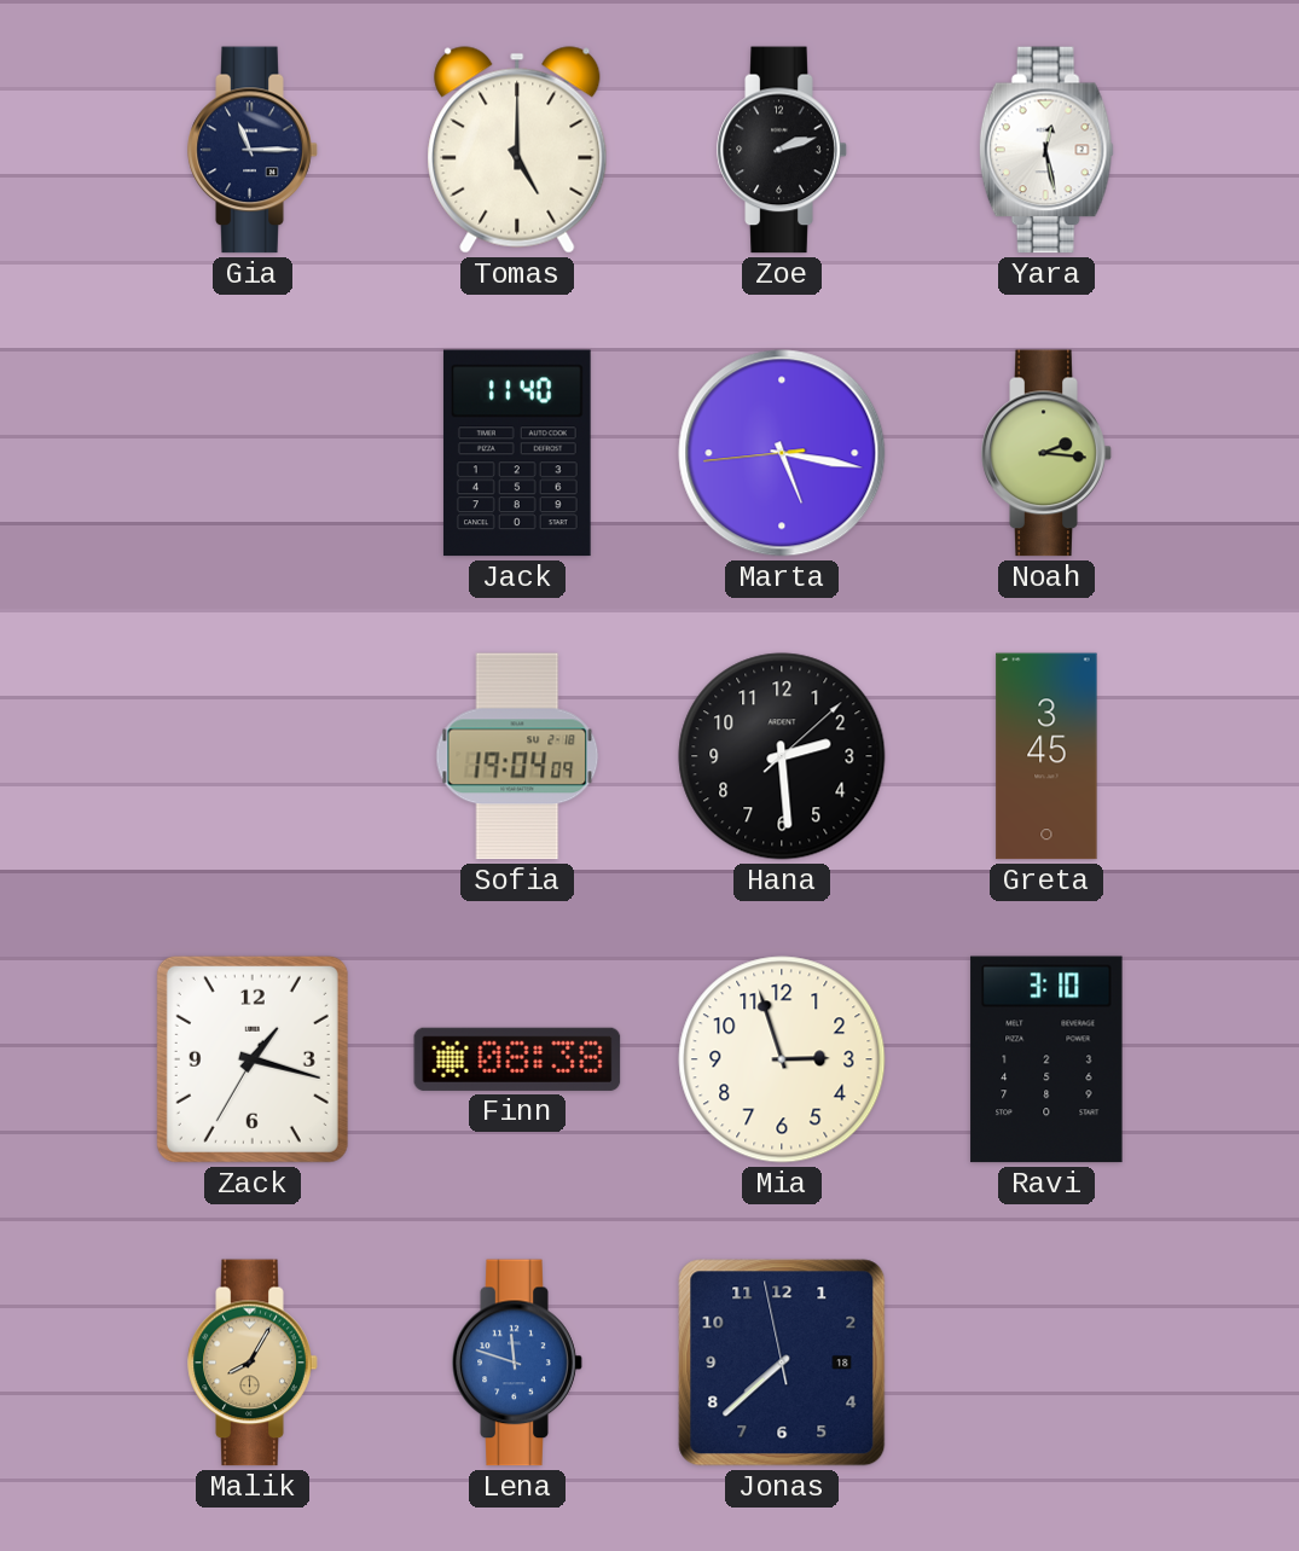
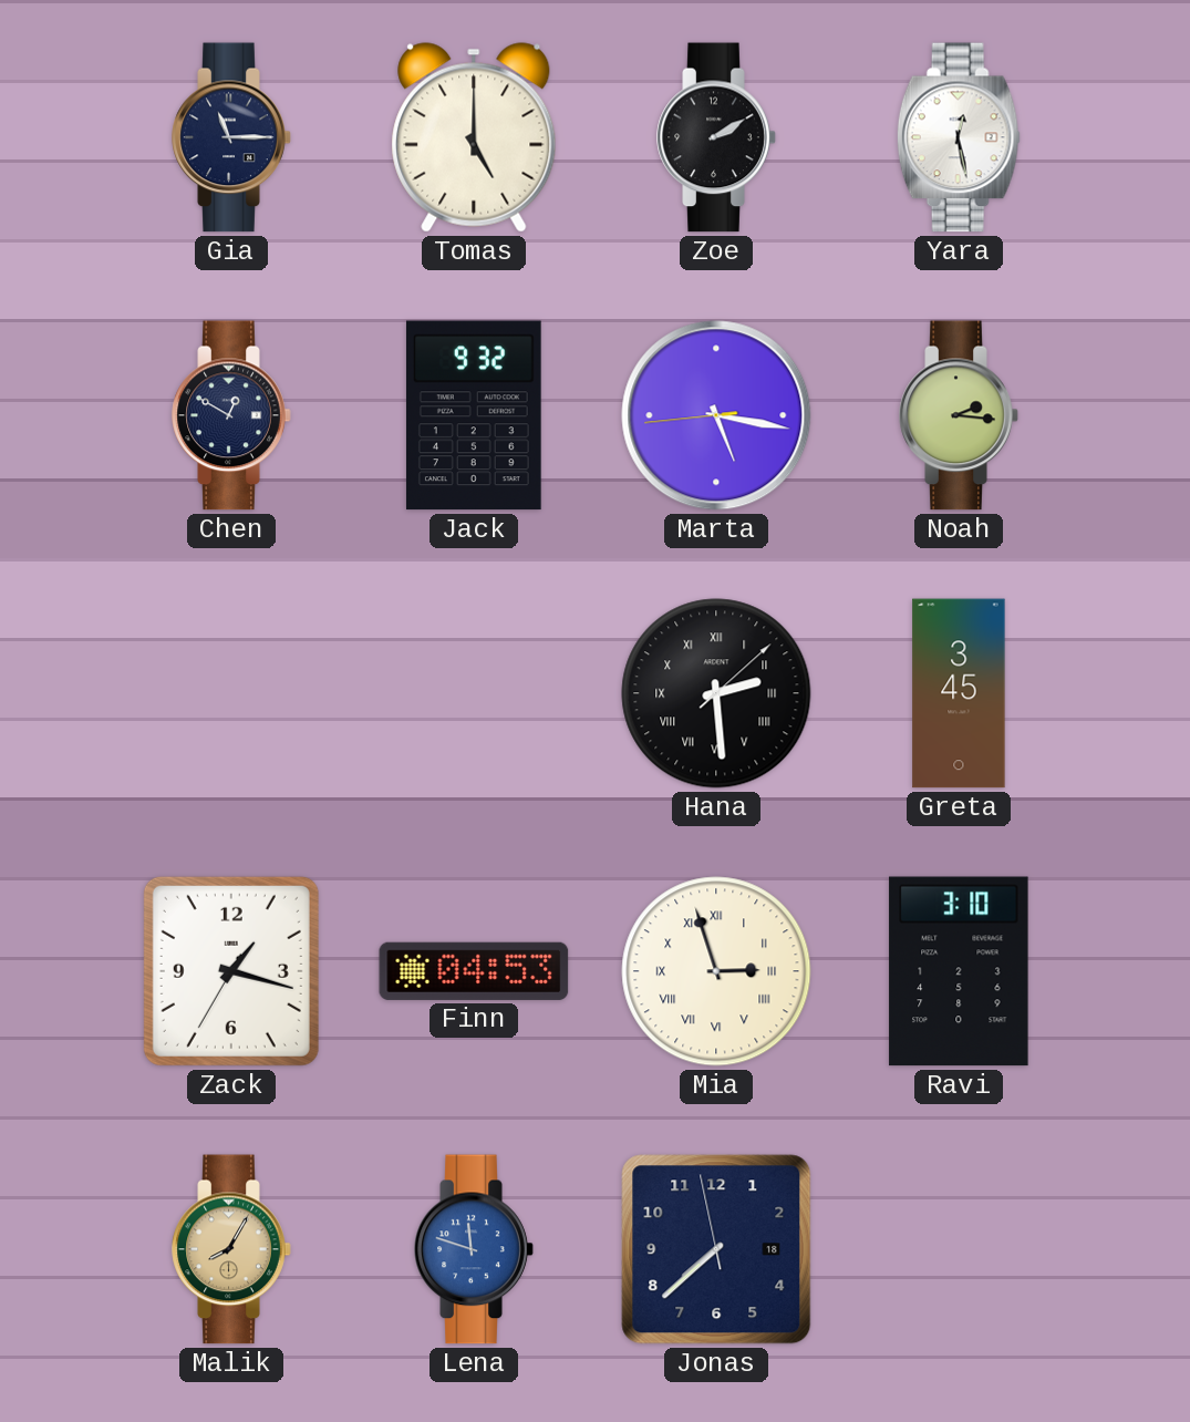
Zoe: 2:12 -> 2:10 (716, 137)
Chen: none -> 12:50 (231, 415)
Jack: 11:40 -> 9:32 (474, 415)
Sofia: 19:04 -> none (517, 756)
Hana numerals: Arabic -> Roman (716, 693)
Finn: 08:38 -> 04:53 (474, 971)
Mia numerals: Arabic -> Roman (716, 971)
